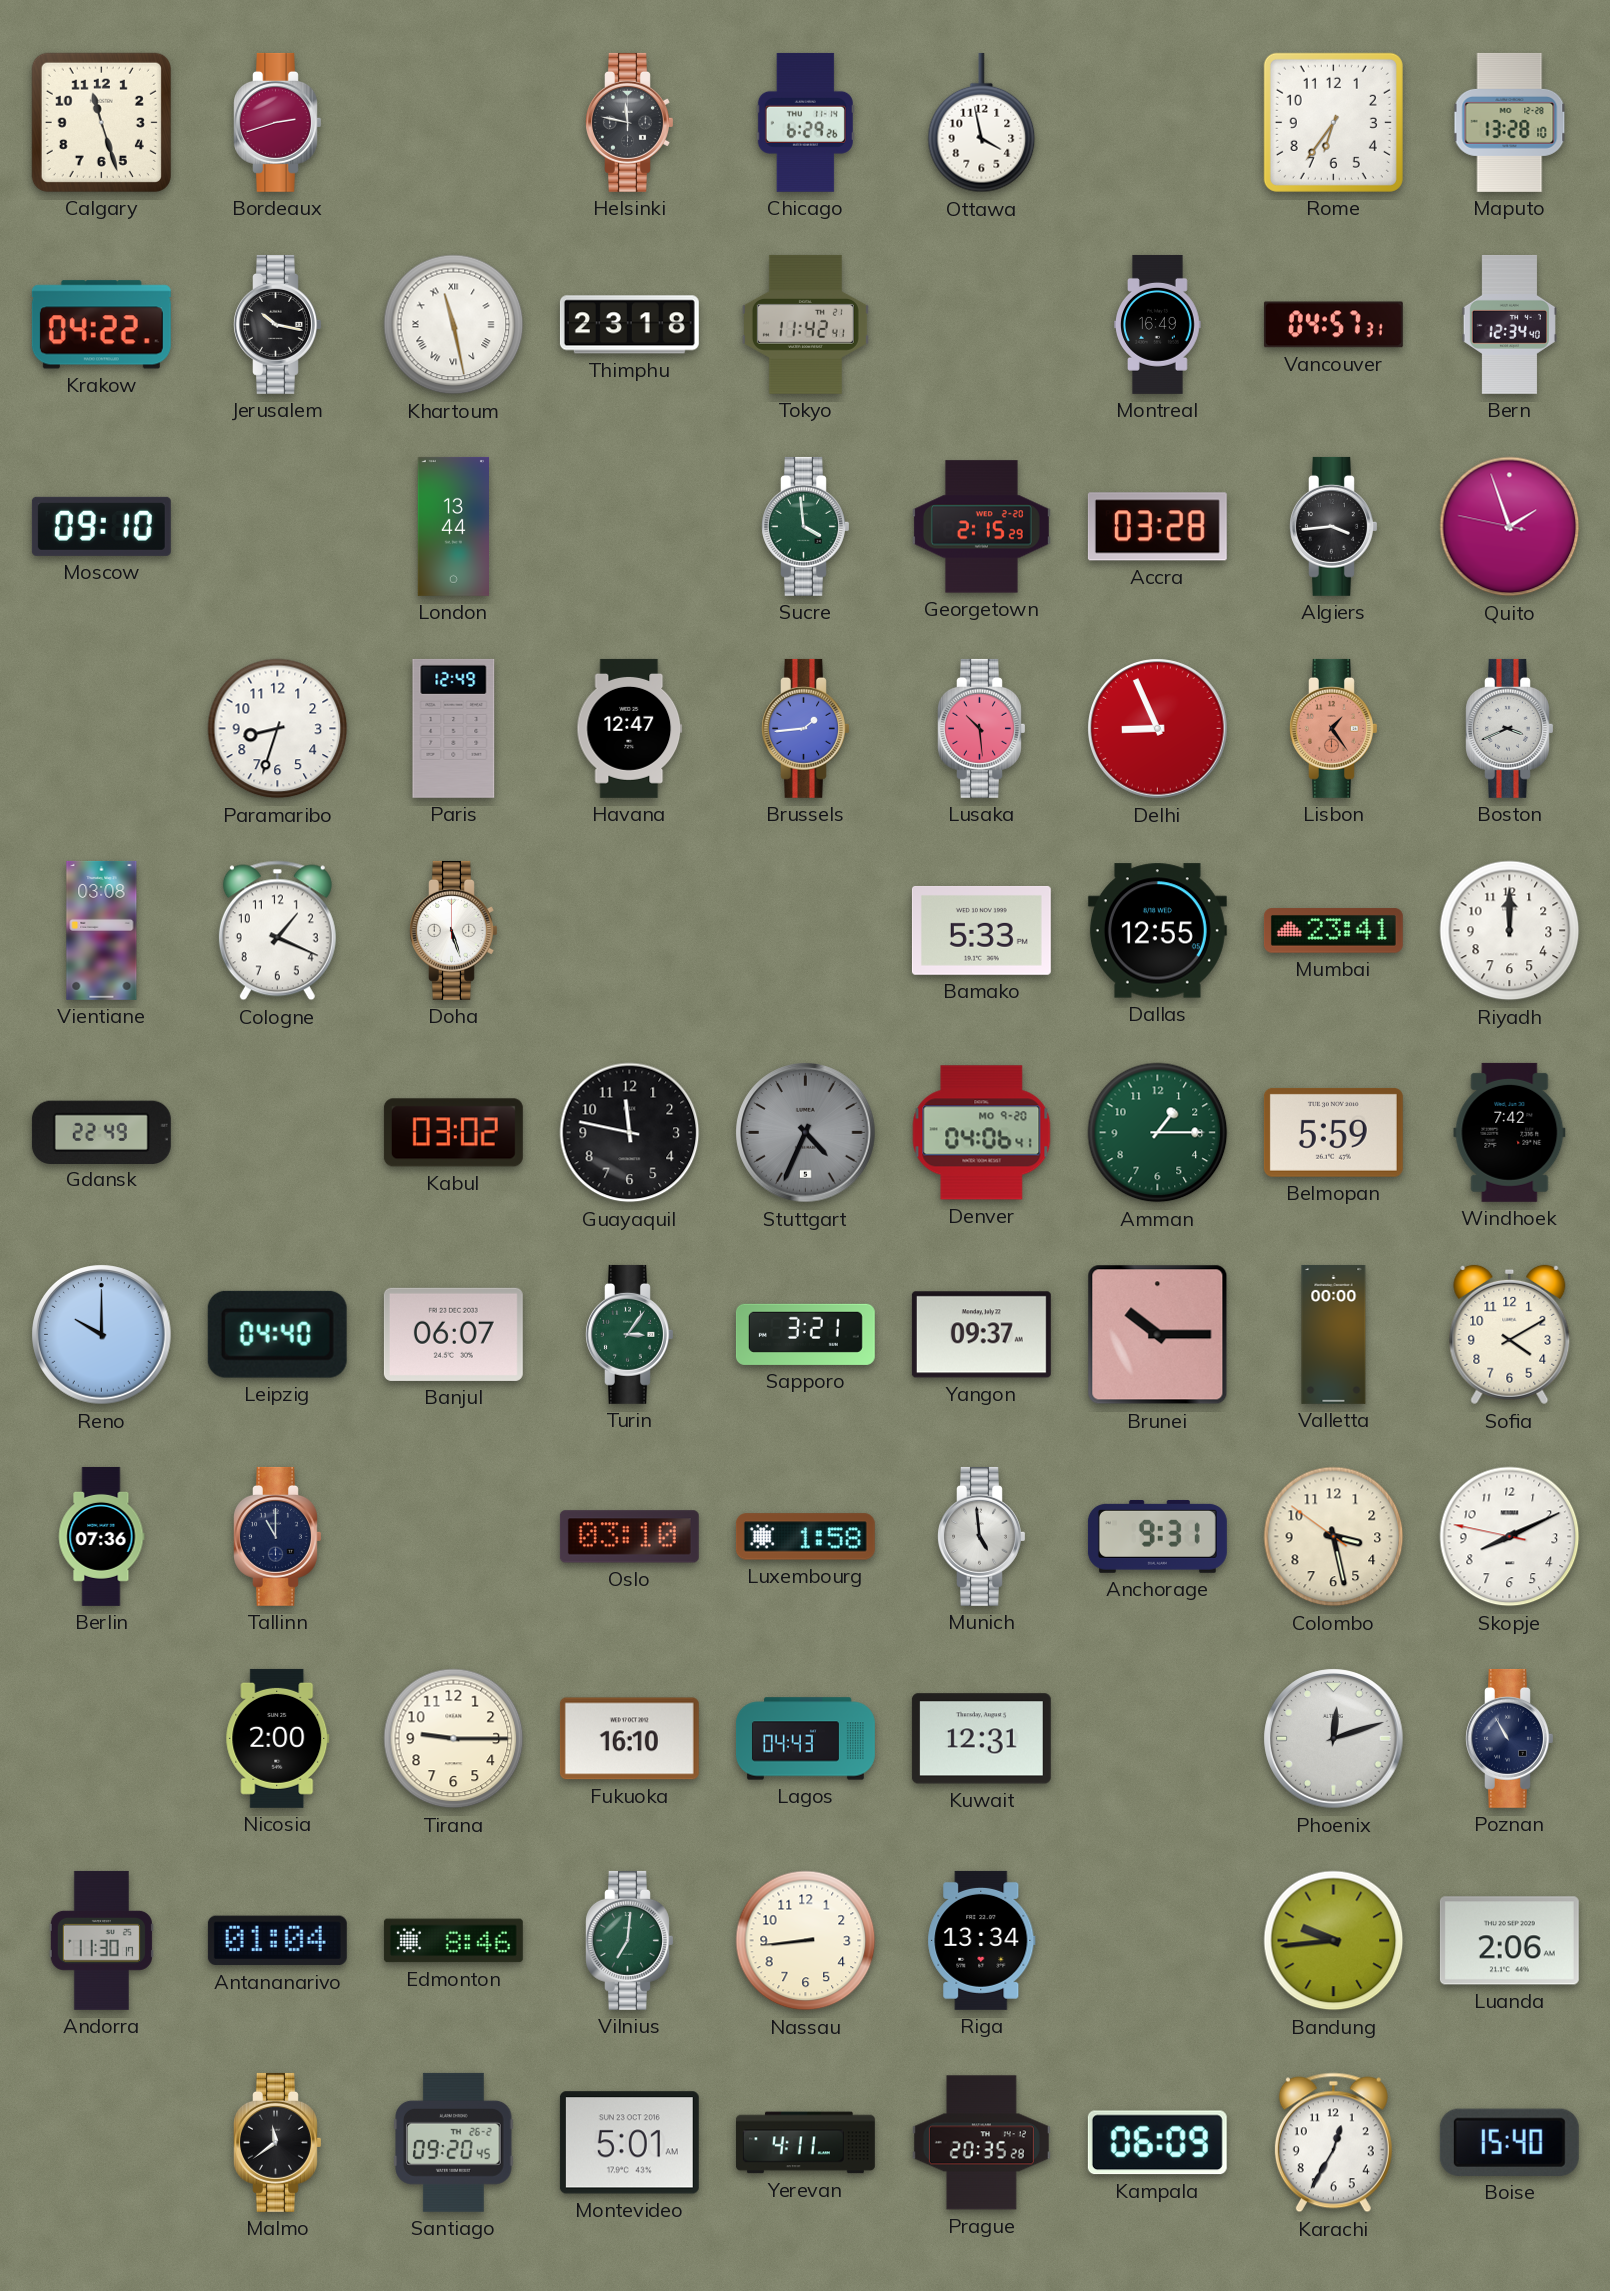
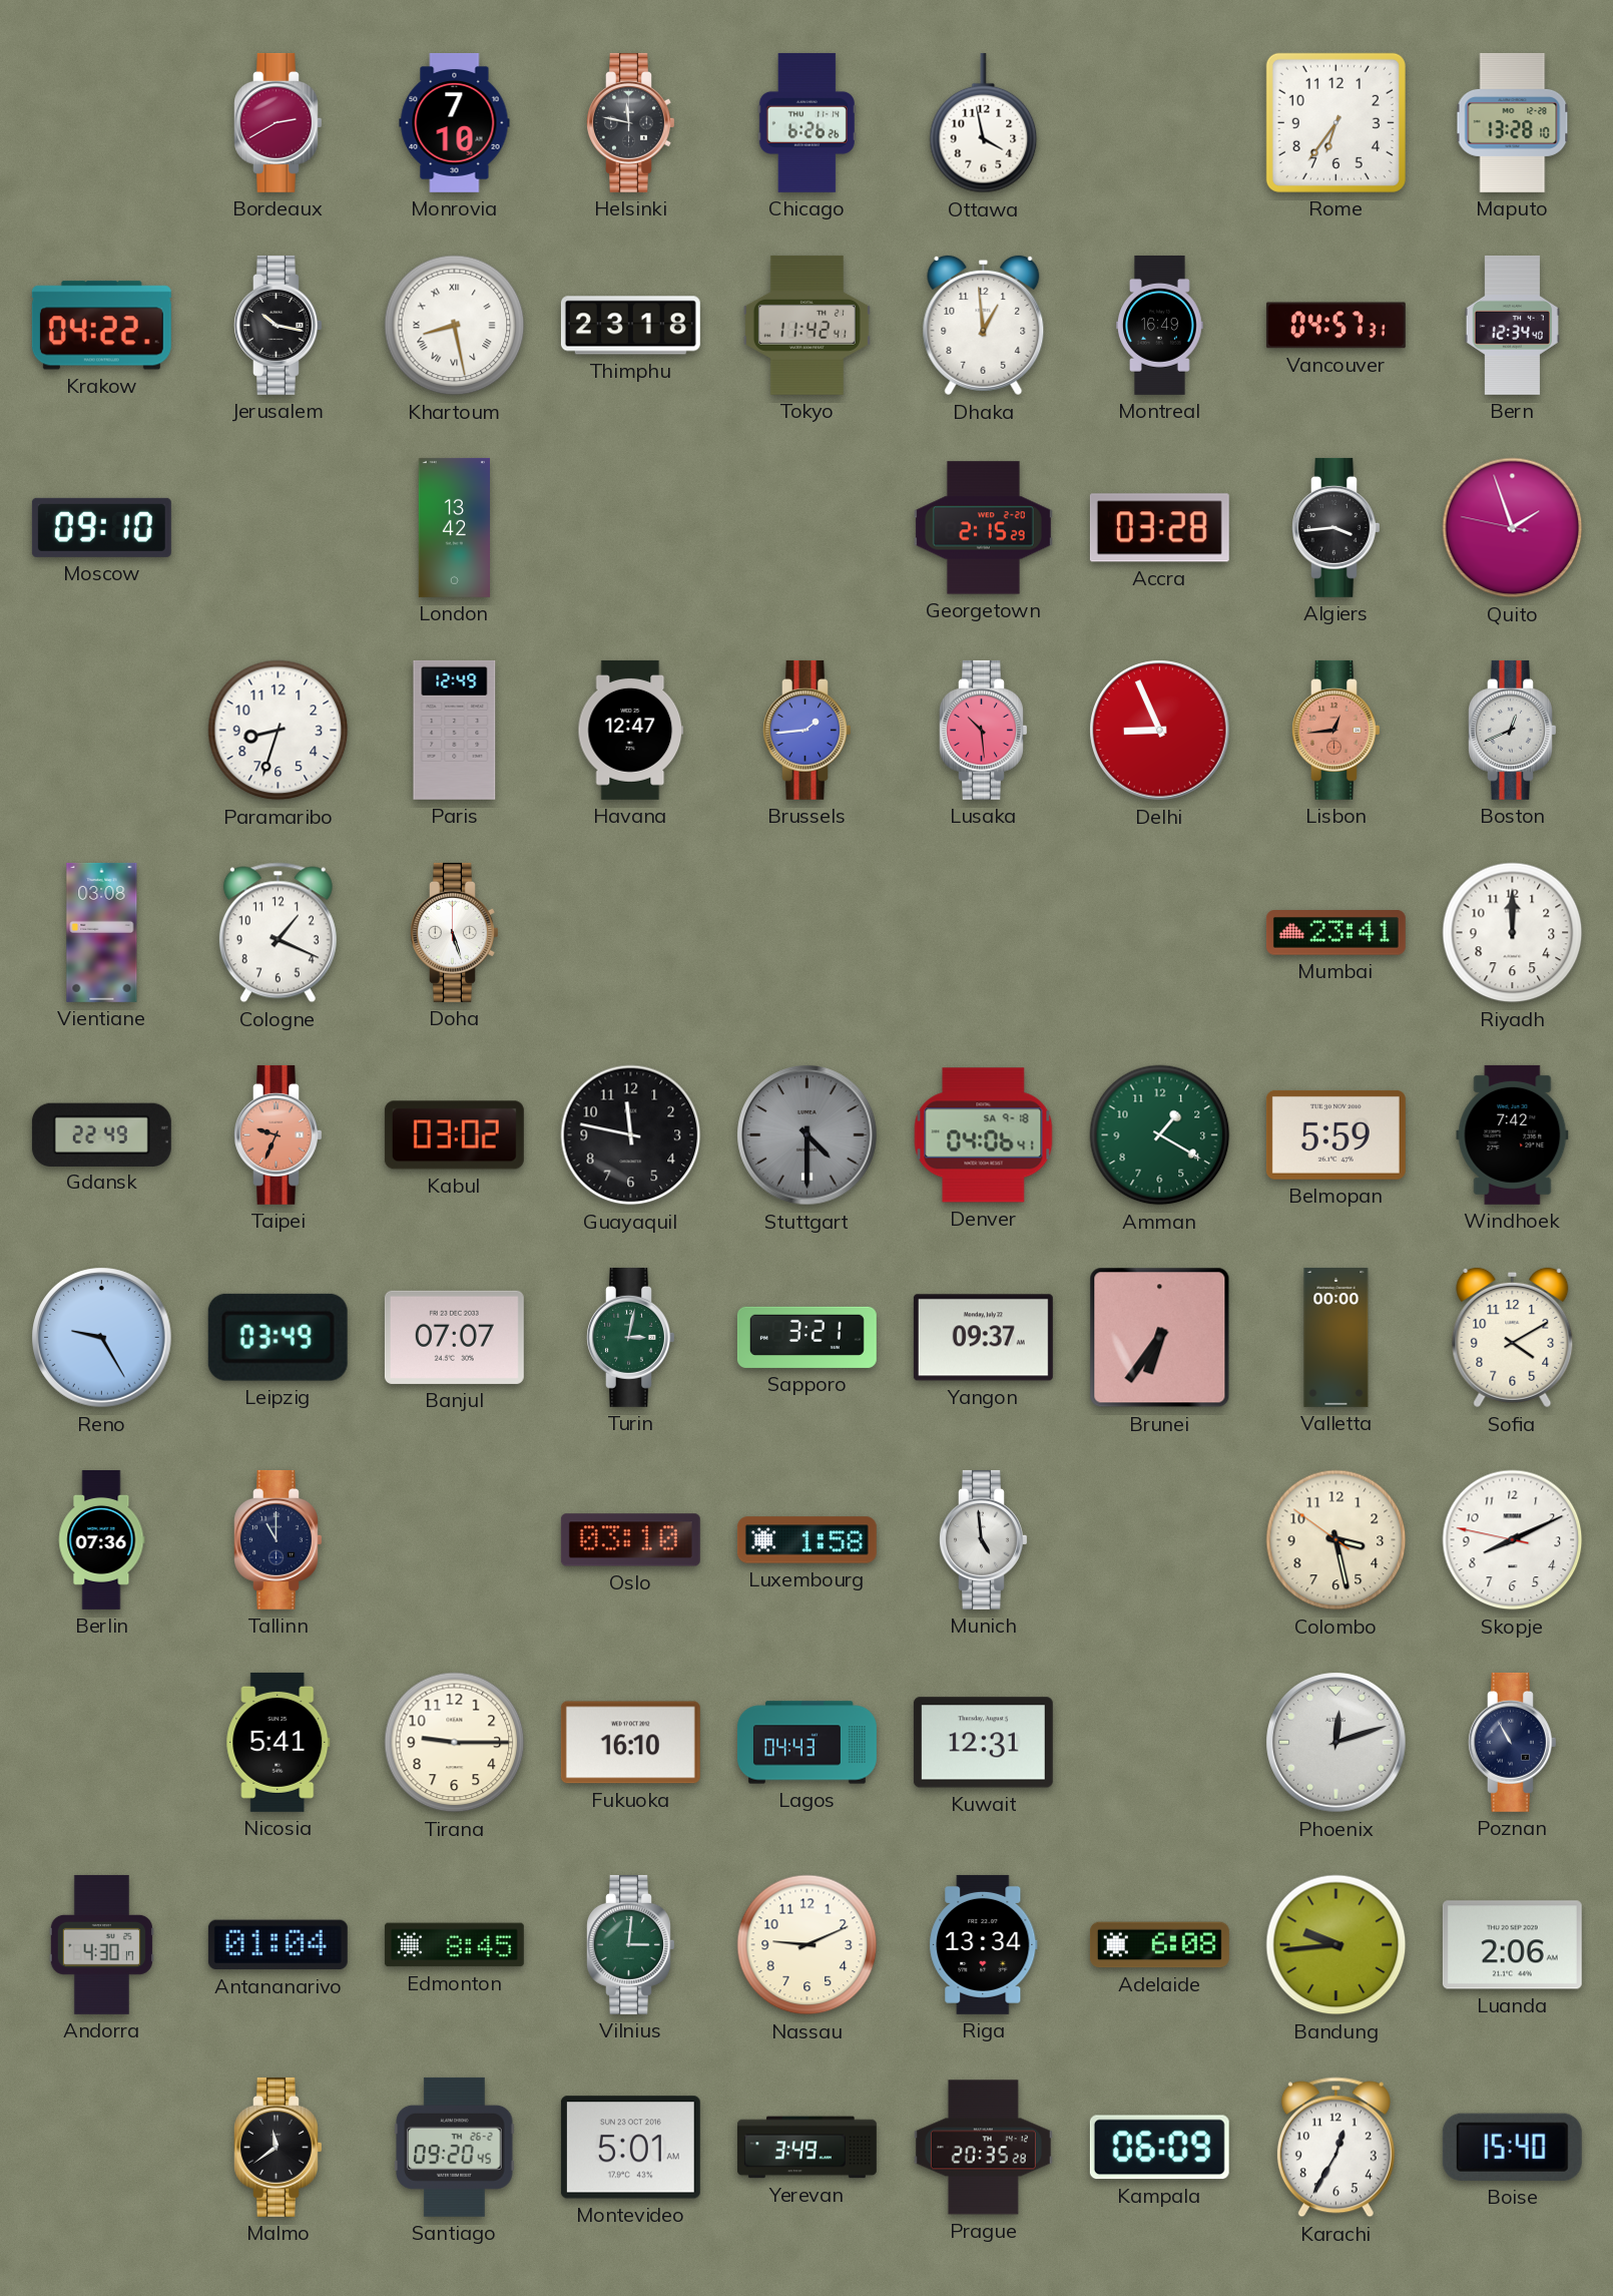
Calgary: 11:27 -> none (101, 122)
Bordeaux: 2:42 -> 2:40 (279, 122)
Monrovia: none -> 7:10 (455, 122)
Chicago: 6:29 -> 6:26 (806, 122)
Khartoum: 11:28 -> 8:28 (455, 326)
Dhaka: none -> 12:59 (984, 326)
London: 13:44 -> 13:42 (454, 527)
Sucre: 3:59 -> none (806, 526)
Lisbon: 1:24 -> 12:44 (1336, 730)
Boston: 3:41 -> 12:41 (1513, 730)
Bamako: 5:33 -> none (981, 930)
Dallas: 12:55 -> none (1157, 931)
Taipei: none -> 9:34 (279, 1134)
Stuttgart: 4:34 -> 4:30 (808, 1135)
Denver date: MO 9-20 -> SA 9-18 (984, 1135)
Amman: 1:15 -> 1:20 (1160, 1135)
Reno: 10:00 -> 9:25 (102, 1338)
Leipzig: 04:40 -> 03:49 (278, 1337)
Banjul: 06:07 -> 07:07 (454, 1337)
Turin: 3:06 -> 3:02 (631, 1337)
Brunei: 10:15 -> 6:36 (1160, 1338)
Anchorage: 9:31 -> none (1157, 1536)
Nicosia: 2:00 -> 5:41 (279, 1742)
Andorra: 11:30 -> 4:30 (101, 1944)
Edmonton: 8:46 -> 8:45 (454, 1945)
Vilnius: 7:01 -> 3:01 (631, 1944)
Nassau: 8:44 -> 9:11 (808, 1945)
Adelaide: none -> 6:08 (1159, 1945)
Yerevan: 4:11 -> 3:49 (806, 2148)
